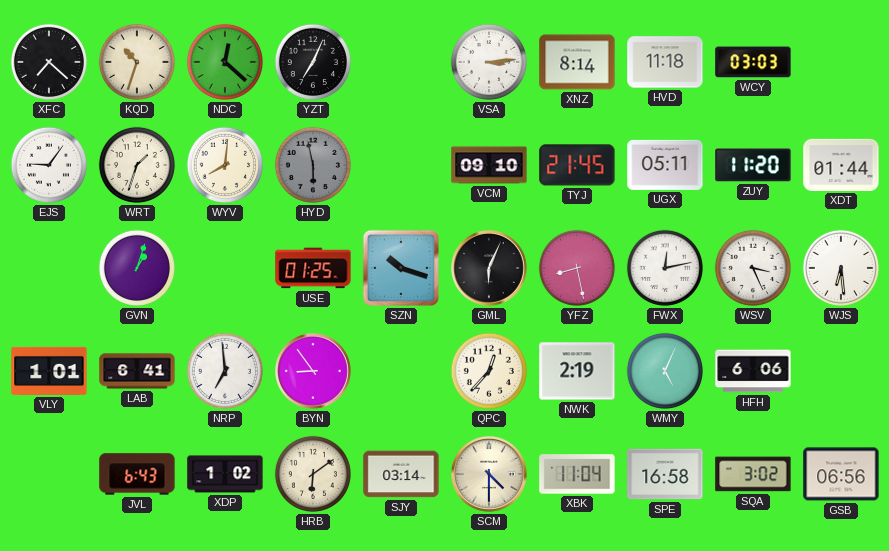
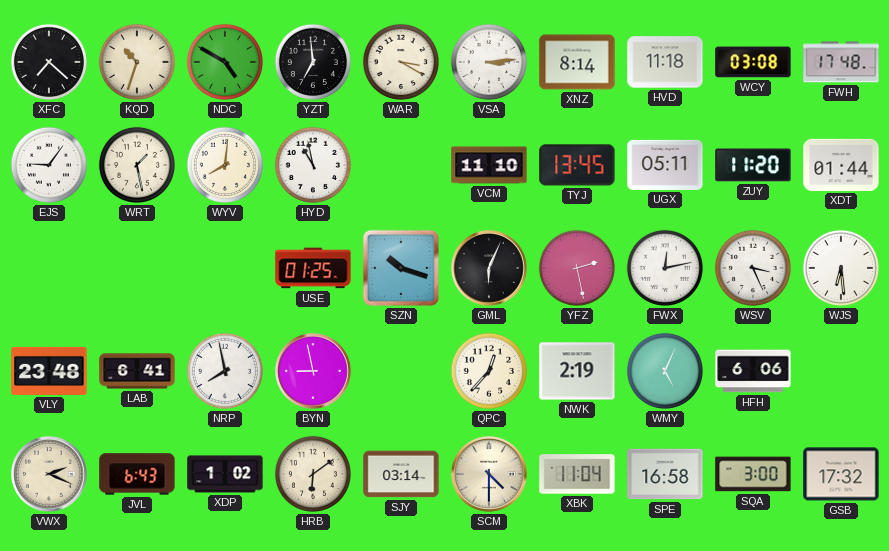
NDC: 12:22 -> 4:50 (225, 62)
YZT: 7:04 -> 6:59 (313, 62)
WAR: none -> 3:20 (401, 62)
WCY: 03:03 -> 03:08 (753, 62)
FWH: none -> 17:48 (841, 62)
WRT: 1:33 -> 1:28 (137, 165)
HYD: 5:58 -> 10:58 (313, 165)
HYD dial: grey -> white (313, 165)
VCM: 09:10 -> 11:10 (489, 165)
TYJ: 21:45 -> 13:45 (577, 165)
GVN: 1:03 -> none (137, 268)
YFZ: 8:28 -> 2:28 (577, 268)
VLY: 1:01 -> 23:48 (49, 371)
NRP: 6:59 -> 7:58 (225, 371)
BYN: 8:54 -> 8:58 (314, 372)
VWX: none -> 2:19 (50, 475)
SQA: 3:02 -> 3:00 (753, 474)
GSB: 06:56 -> 17:32 (841, 474)
